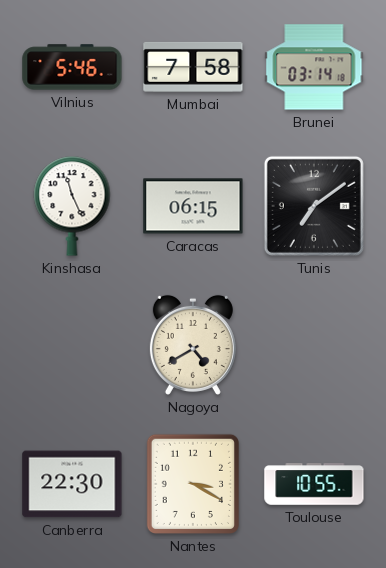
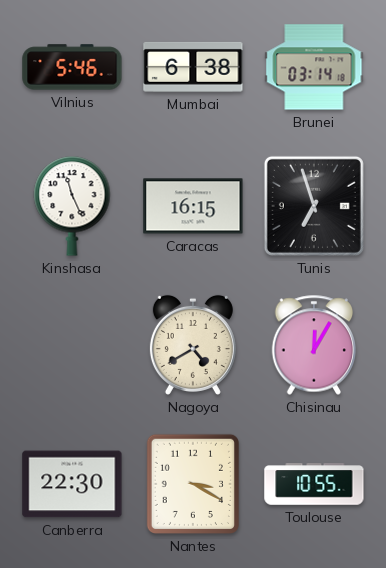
Mumbai: 7:58 -> 6:38 (193, 67)
Caracas: 06:15 -> 16:15 (193, 206)
Tunis: 7:09 -> 6:57 (314, 206)
Chisinau: none -> 12:05 (314, 345)
